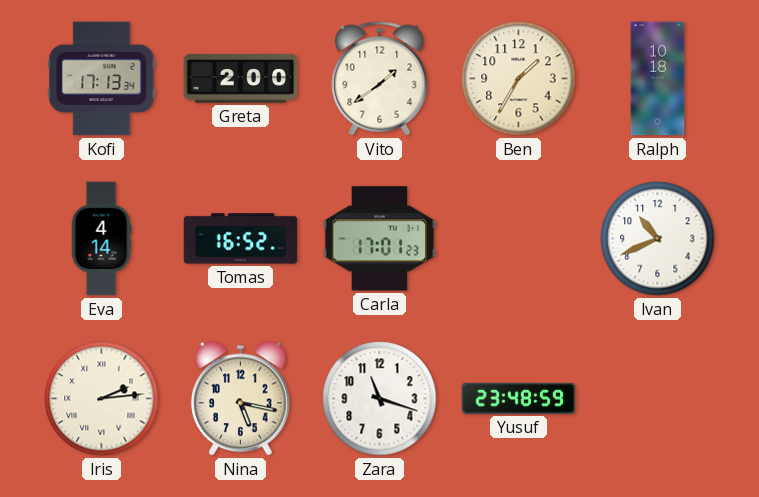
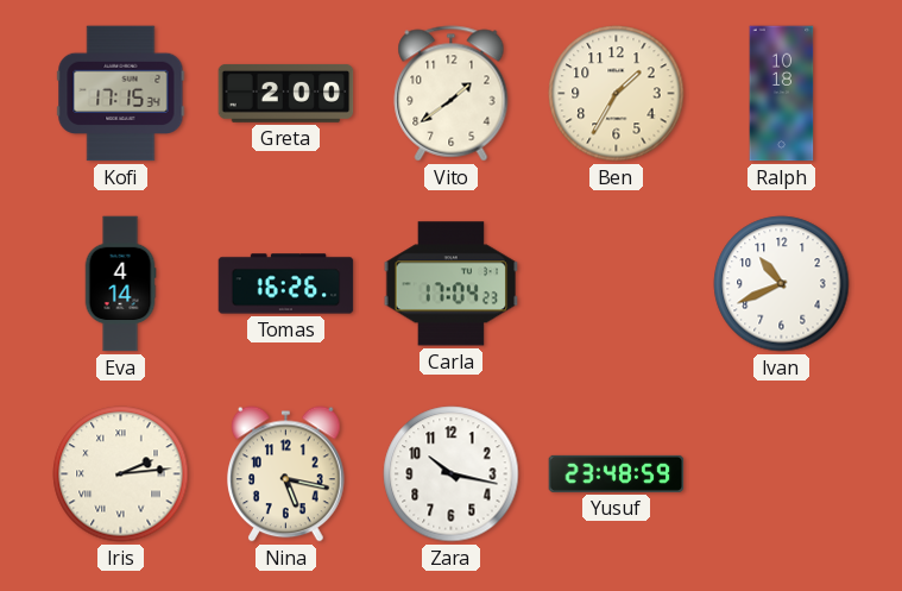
Kofi: 17:13 -> 17:15 (121, 94)
Tomas: 16:52 -> 16:26 (286, 284)
Carla: 17:01 -> 17:04 (452, 284)
Zara: 11:18 -> 10:17 (452, 474)
